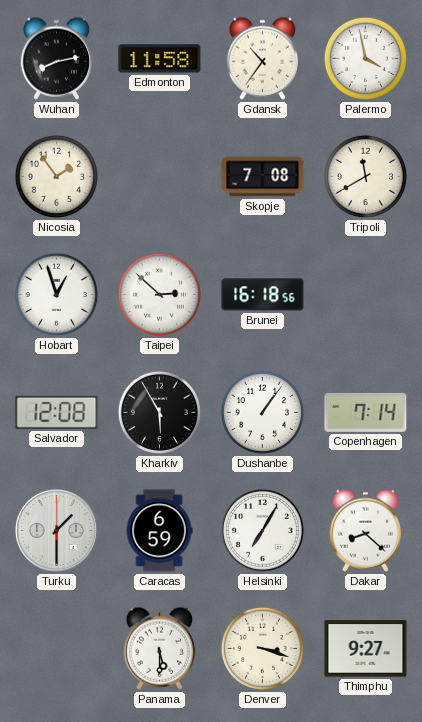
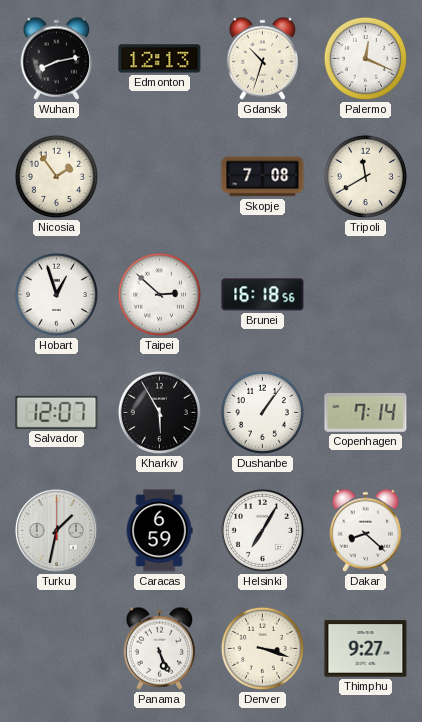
Edmonton: 11:58 -> 12:13 (160, 59)
Gdansk: 10:36 -> 10:33 (263, 58)
Palermo: 3:58 -> 12:19 (365, 58)
Salvador: 12:08 -> 12:07 (57, 412)
Turku: 1:30 -> 1:32 (56, 530)
Panama: 5:30 -> 5:26 (160, 648)
